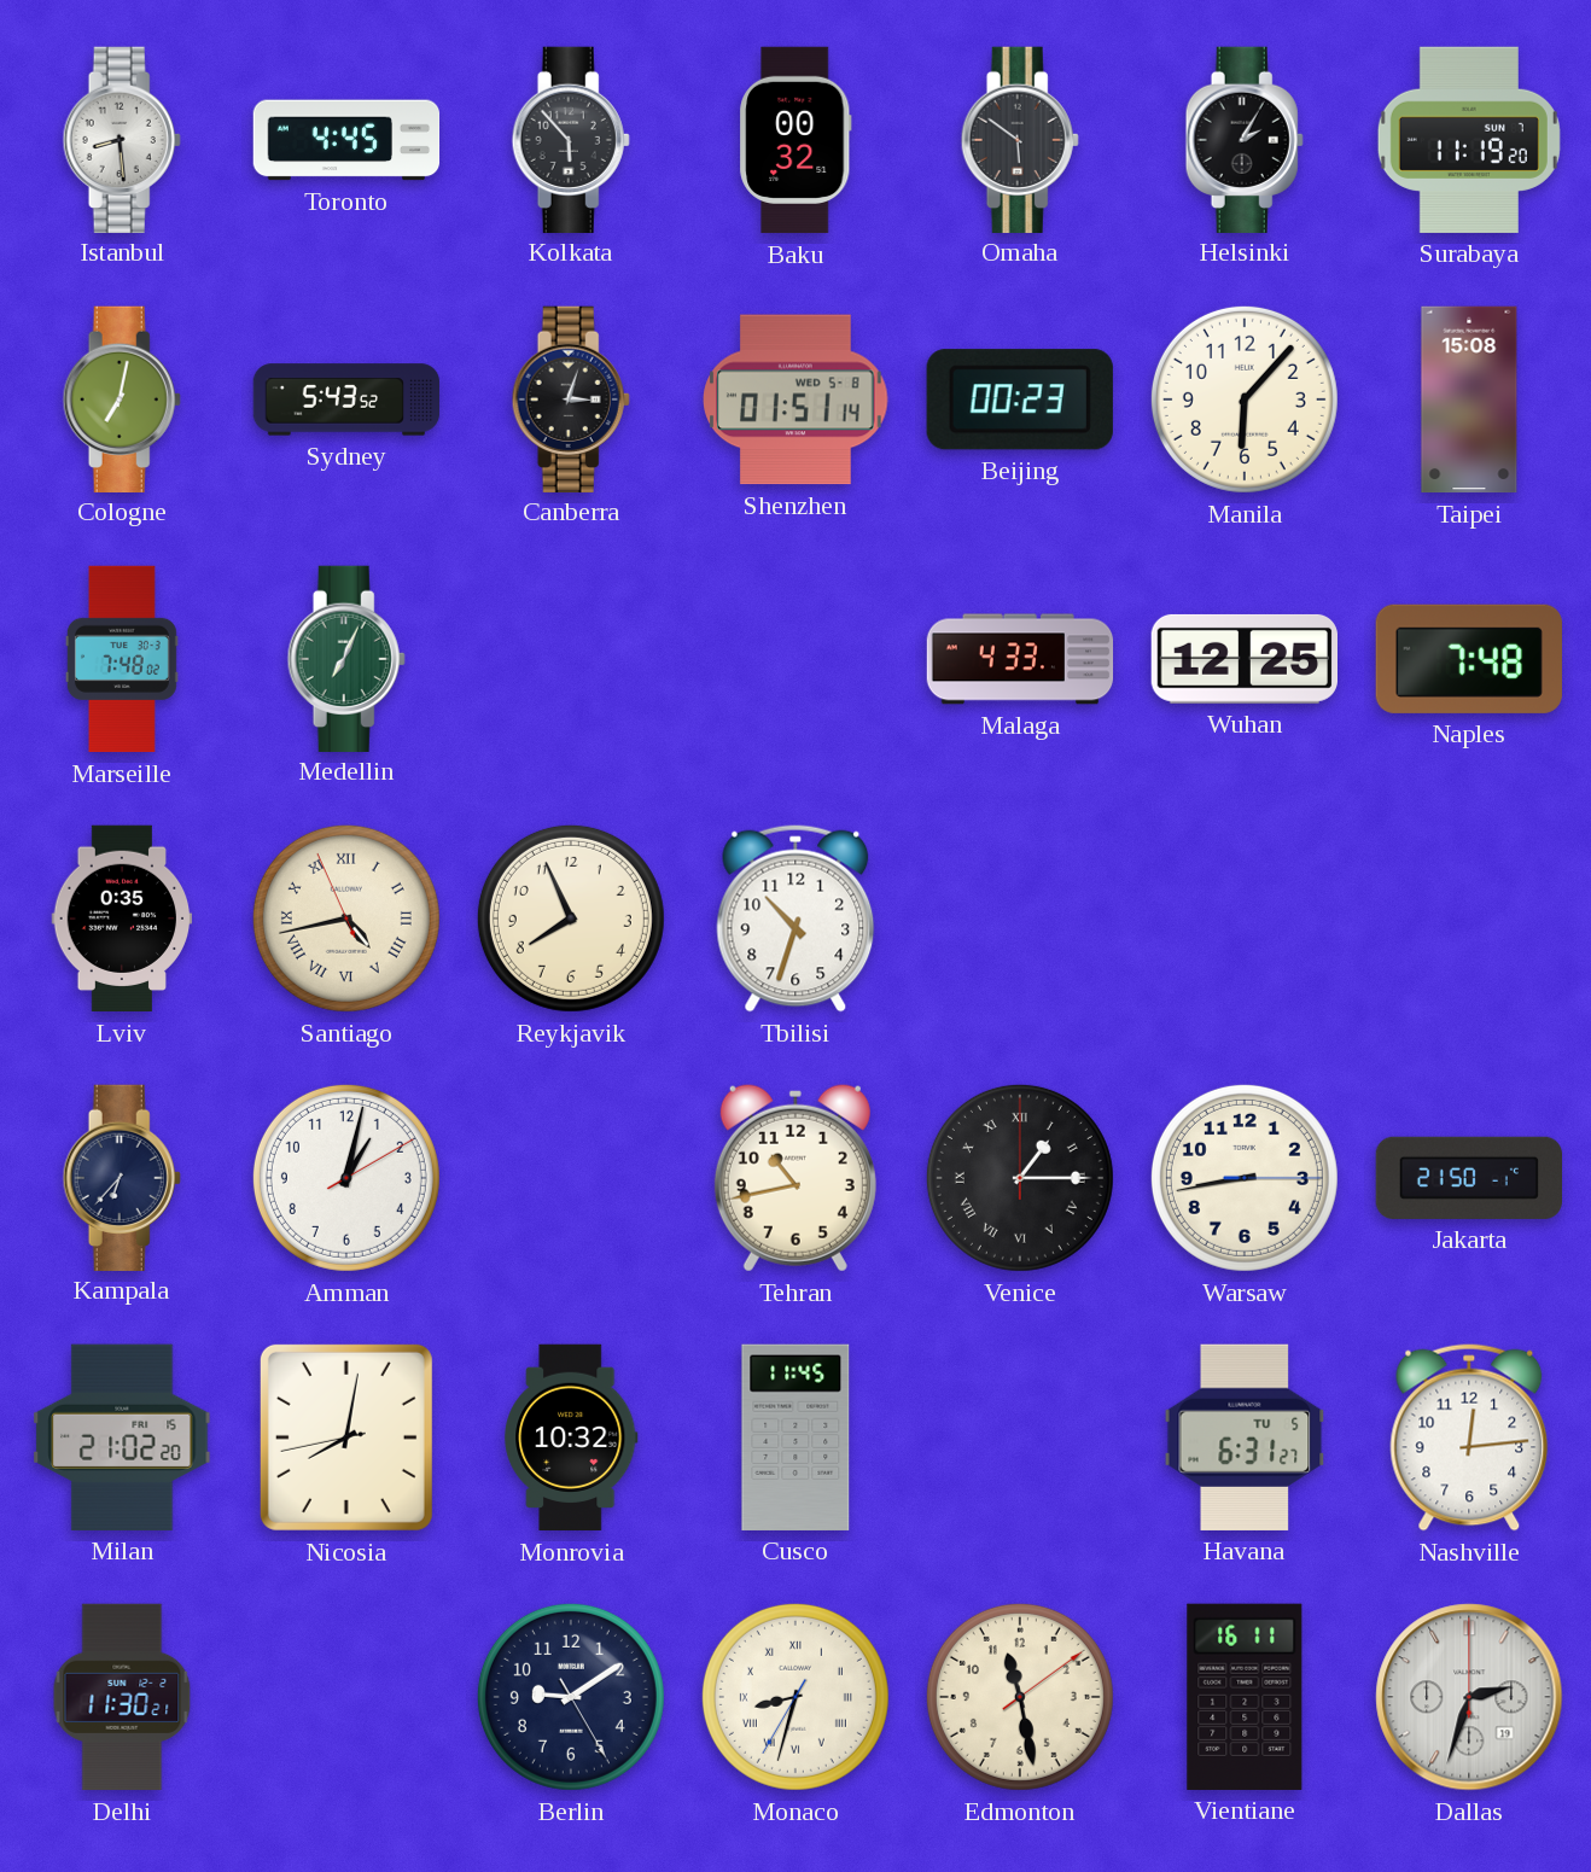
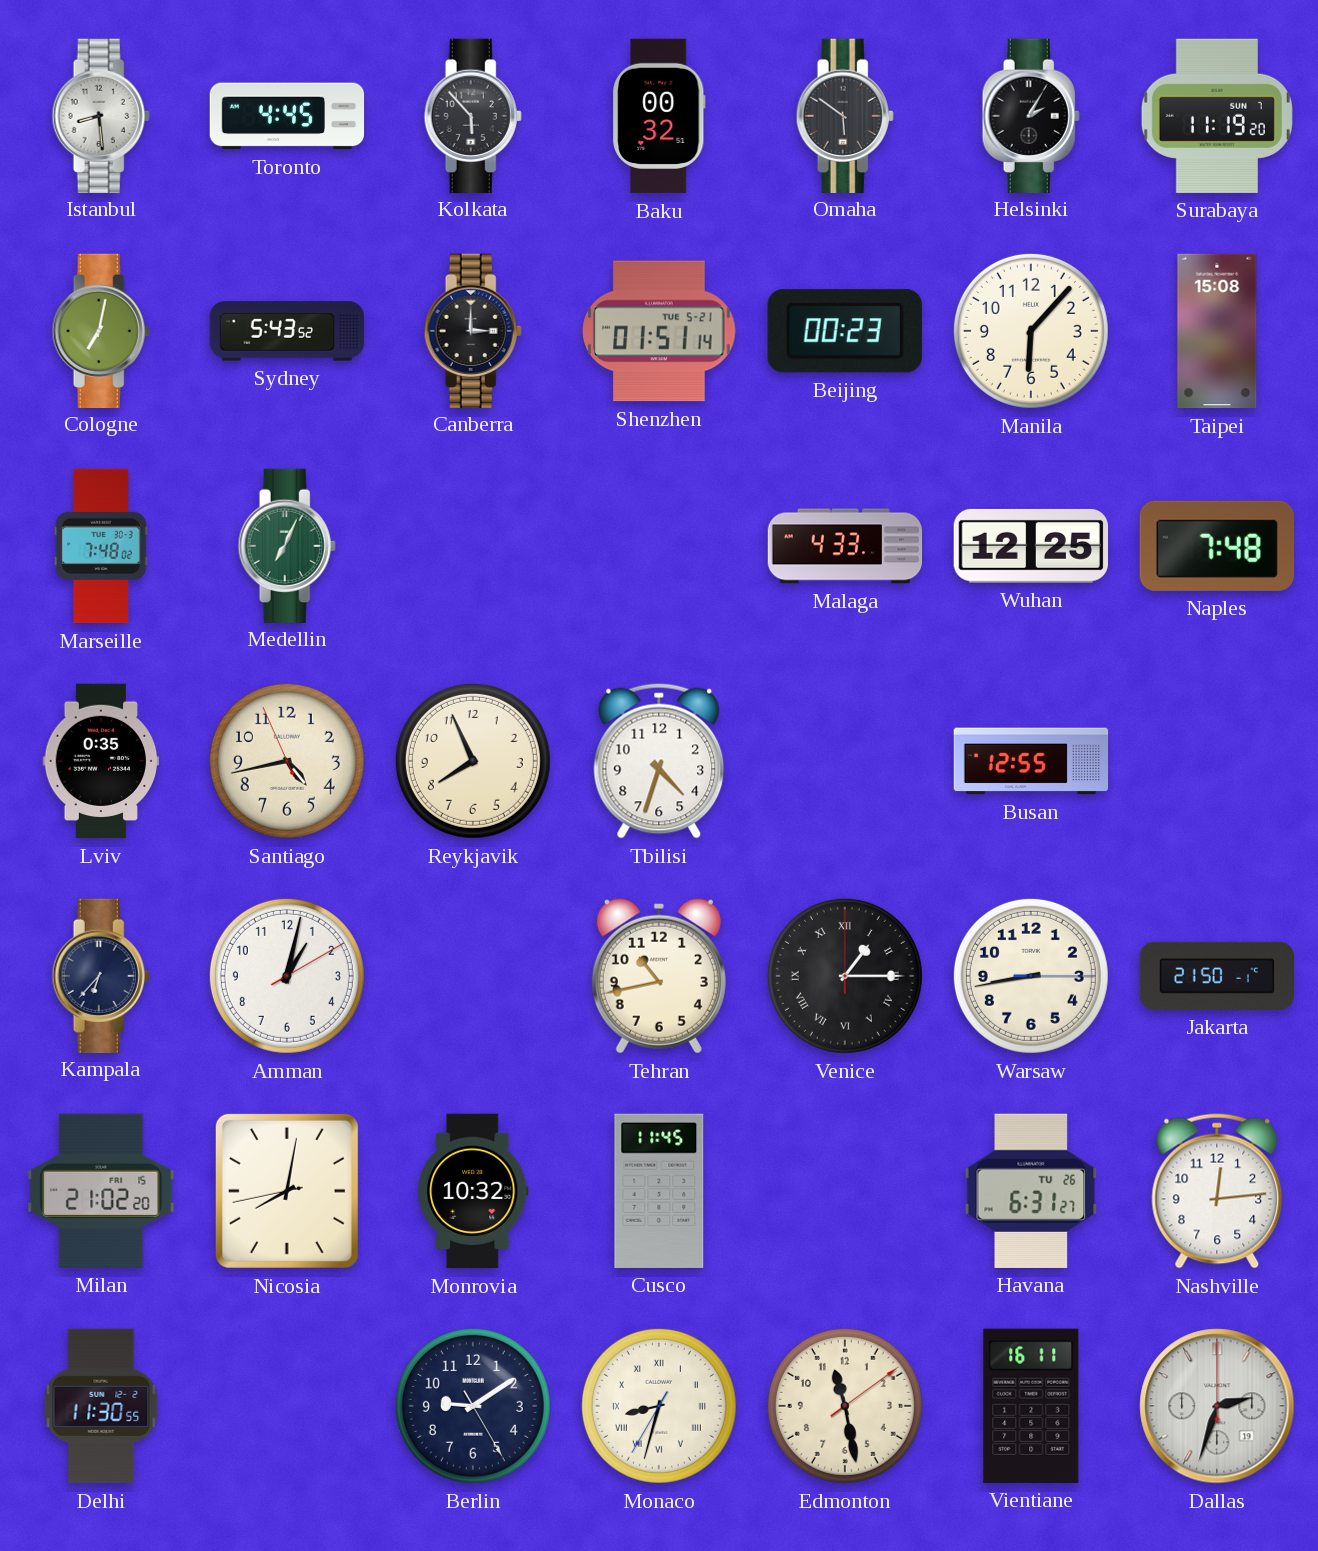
Canberra: 3:03 -> 3:00 (473, 330)
Shenzhen date: WED 5-8 -> TUE 5-21 (659, 331)
Santiago numerals: Roman -> Arabic (287, 761)
Tbilisi: 10:33 -> 4:33 (659, 761)
Busan: none -> 12:55 (1031, 761)
Havana date: TU 5 -> TU 26 (1031, 1191)
Delhi: 11:30:21 -> 11:30:55 (101, 1406)
